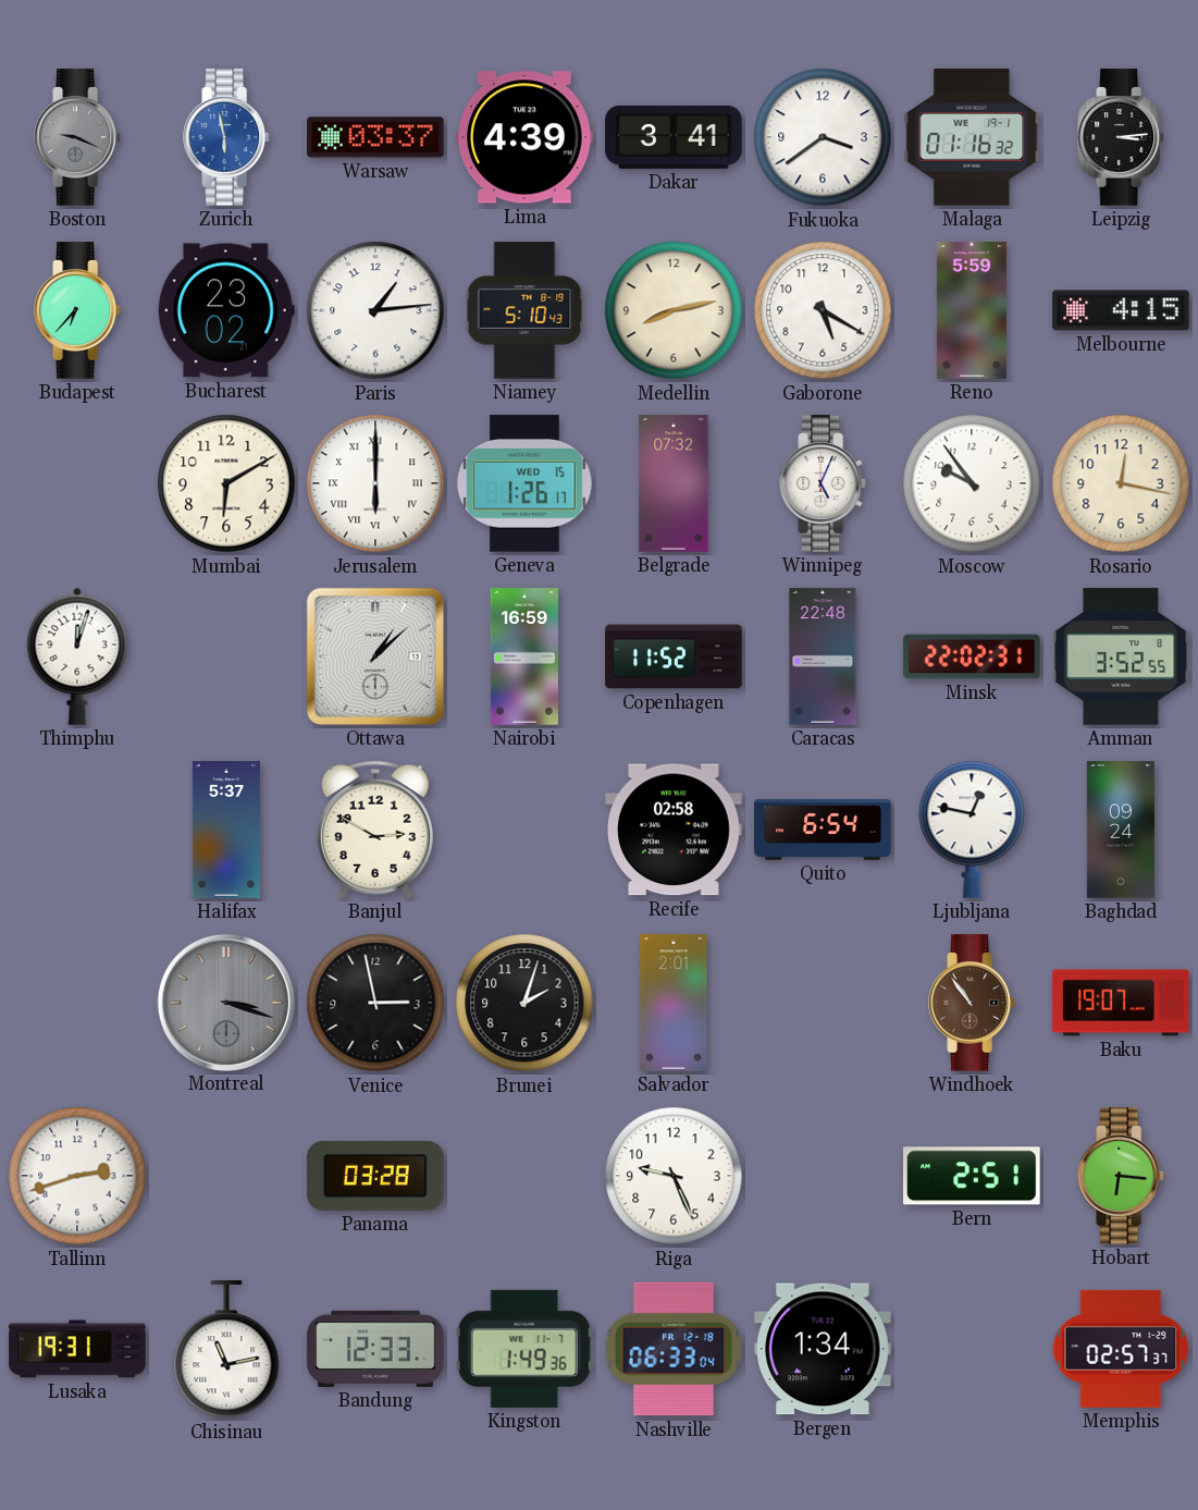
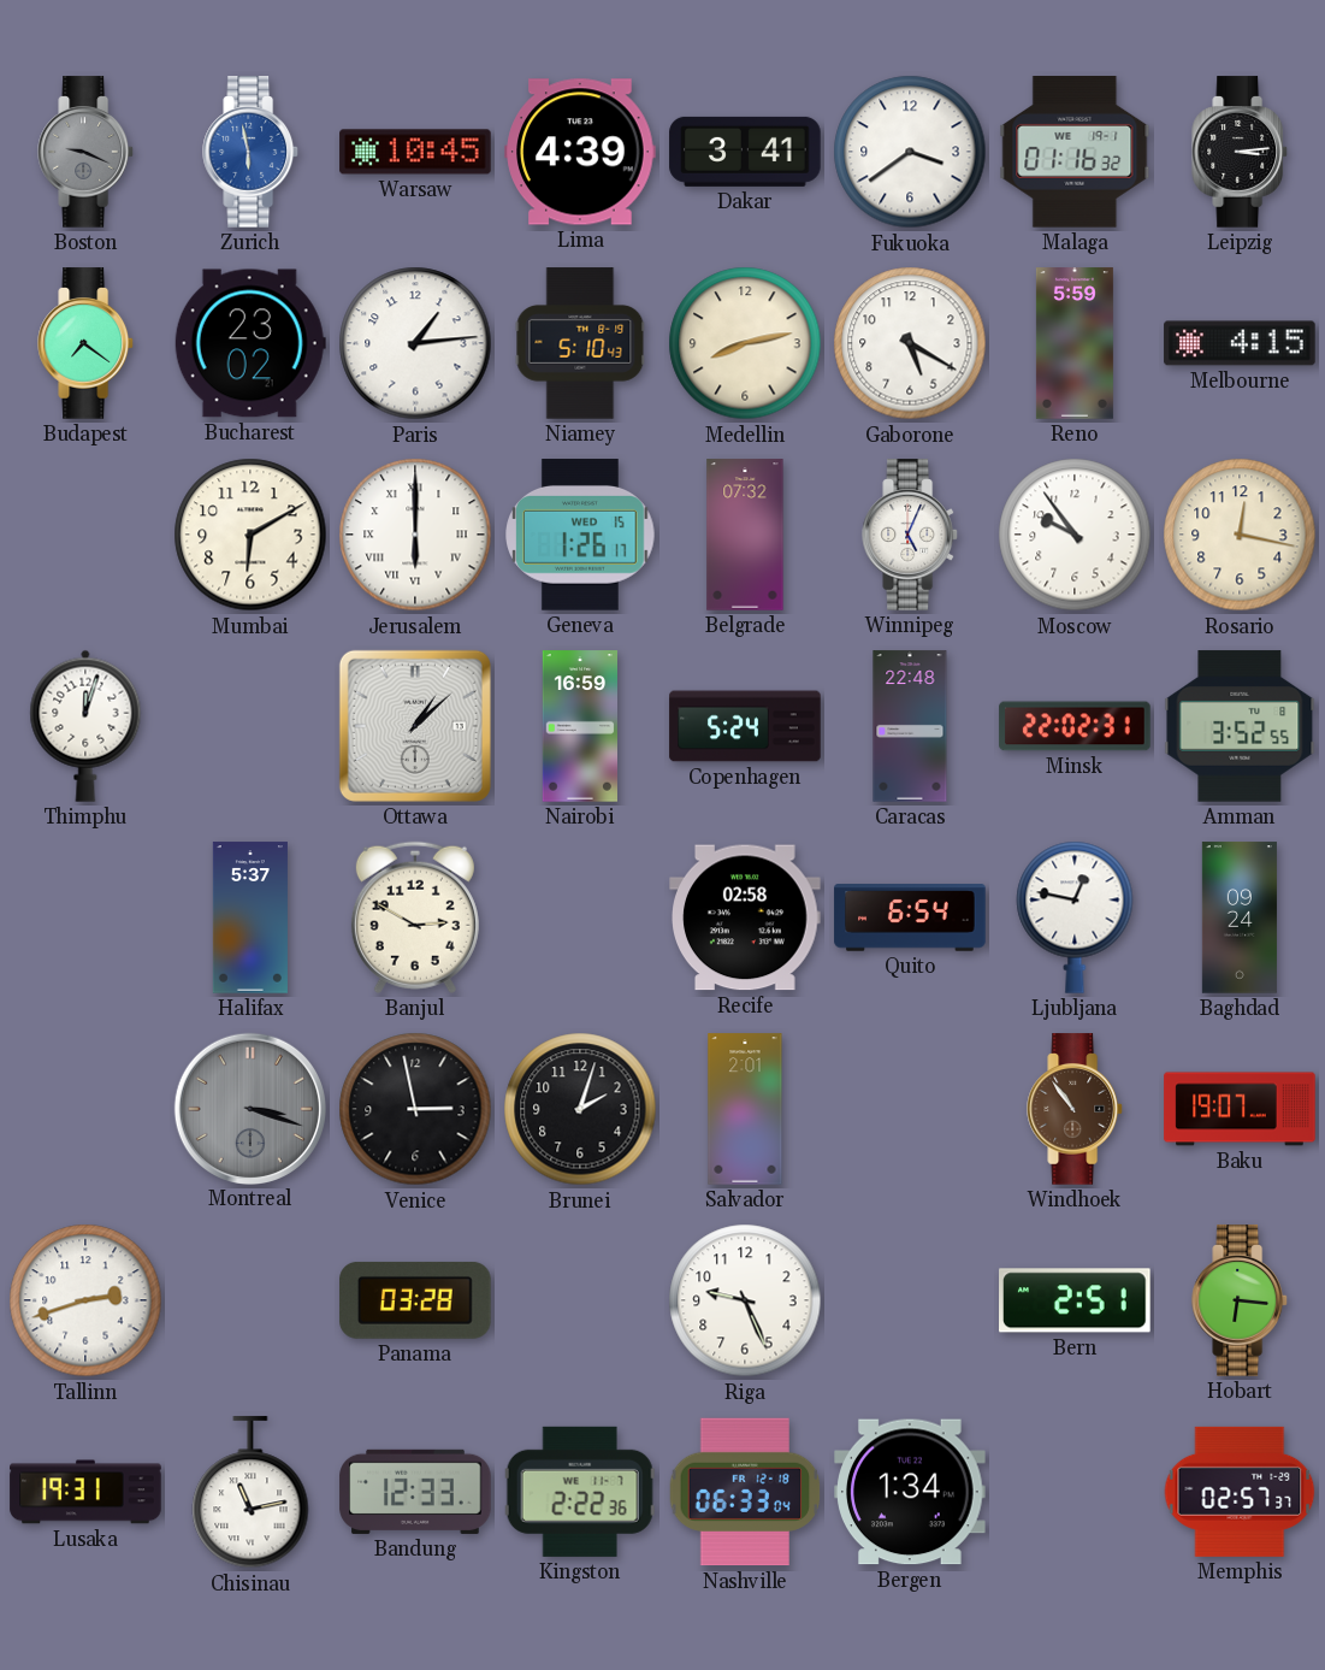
Warsaw: 03:37 -> 10:45 (415, 152)
Budapest: 6:37 -> 7:21 (87, 343)
Copenhagen: 11:52 -> 5:24 (745, 726)
Kingston: 1:49 -> 2:22 (580, 1492)
